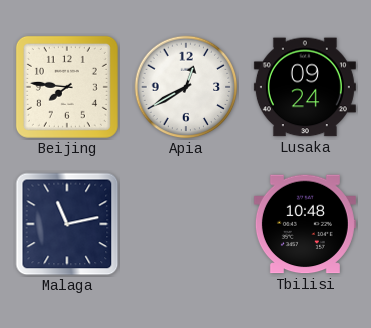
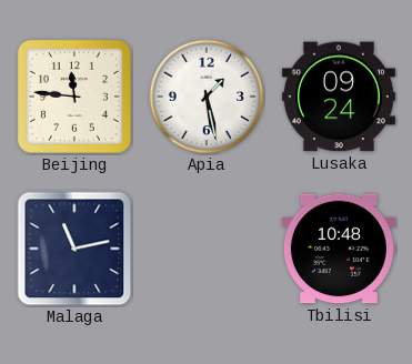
Beijing: 7:46 -> 11:46 (74, 97)
Apia: 12:40 -> 1:28 (207, 97)
